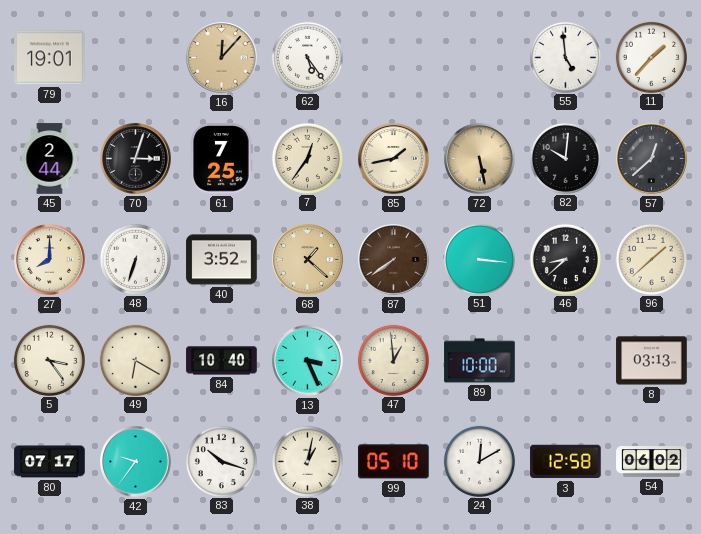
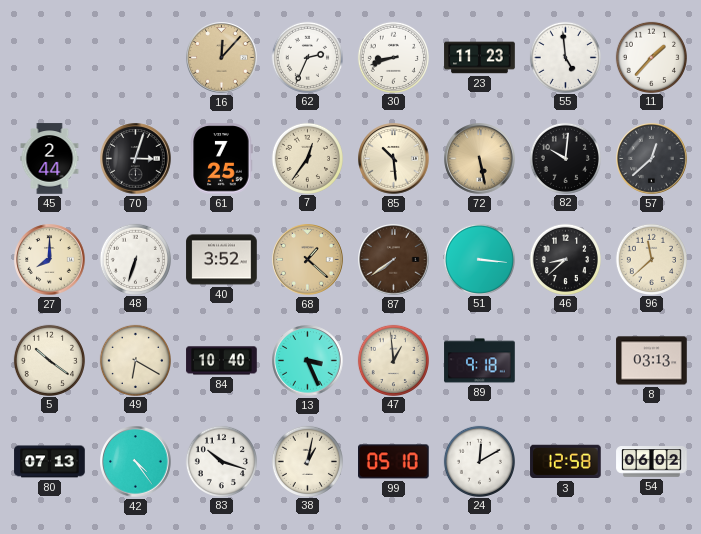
79: 19:01 -> none (50, 58)
62: 5:24 -> 2:34 (307, 57)
30: none -> 8:42 (393, 57)
23: none -> 11:23 (480, 58)
85: 1:43 -> 10:29 (394, 159)
96: 1:38 -> 11:38 (651, 259)
5: 3:24 -> 10:21 (49, 360)
89: 10:00 -> 9:18 (480, 361)
80: 07:17 -> 07:13 (50, 462)
42: 9:36 -> 4:24 (136, 462)
